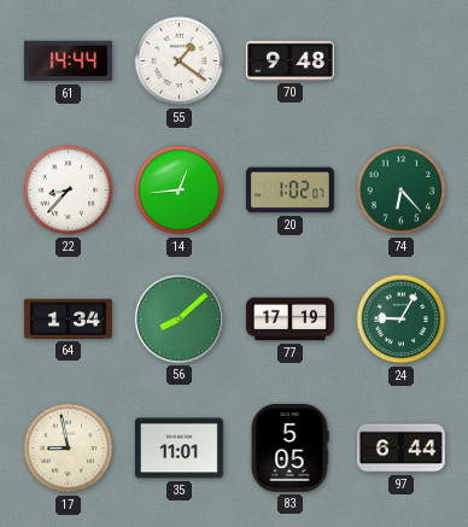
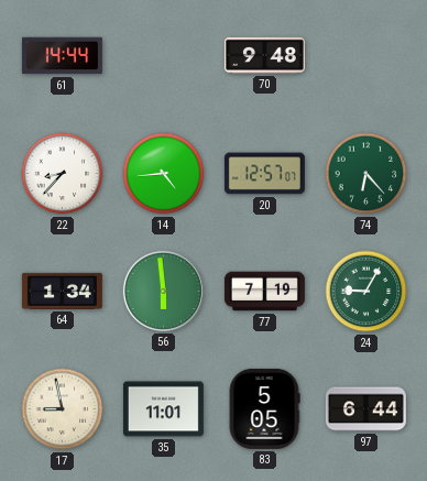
55: 1:21 -> none (180, 62)
14: 12:44 -> 4:44 (164, 174)
20: 1:02 -> 12:57 (264, 174)
56: 8:08 -> 5:59 (163, 291)
77: 17:19 -> 7:19 (264, 292)
